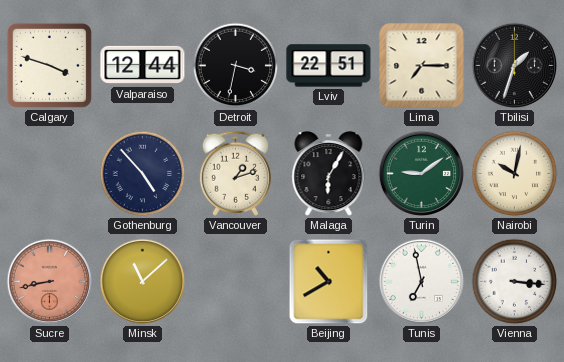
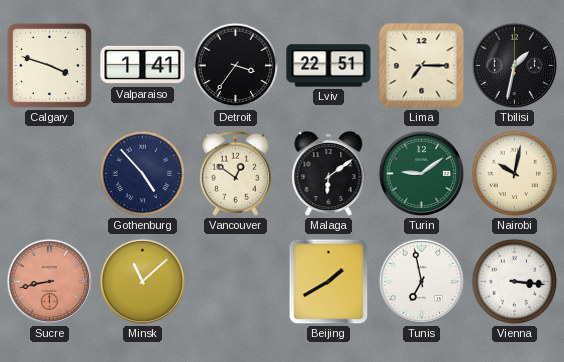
Valparaiso: 12:44 -> 1:41 (143, 65)
Detroit: 3:32 -> 3:36 (236, 66)
Tbilisi: 1:33 -> 1:32 (515, 66)
Vancouver: 1:12 -> 12:51 (235, 173)
Malaga: 6:05 -> 6:09 (329, 175)
Beijing: 10:40 -> 1:40 (329, 282)
